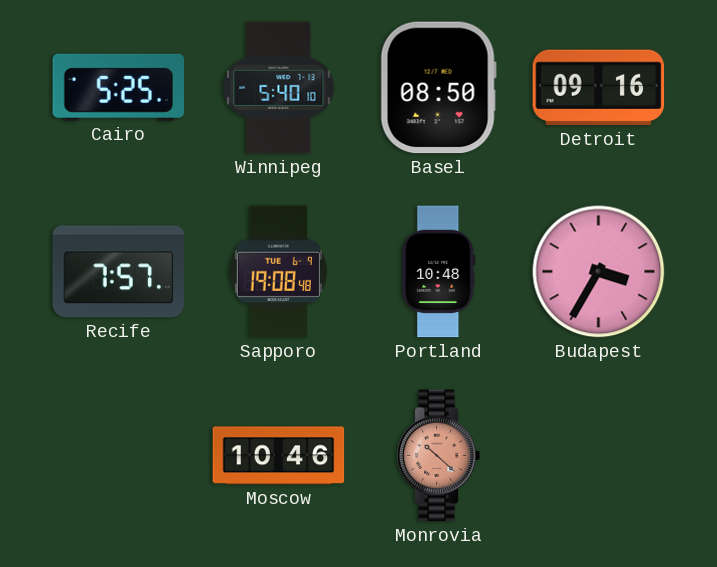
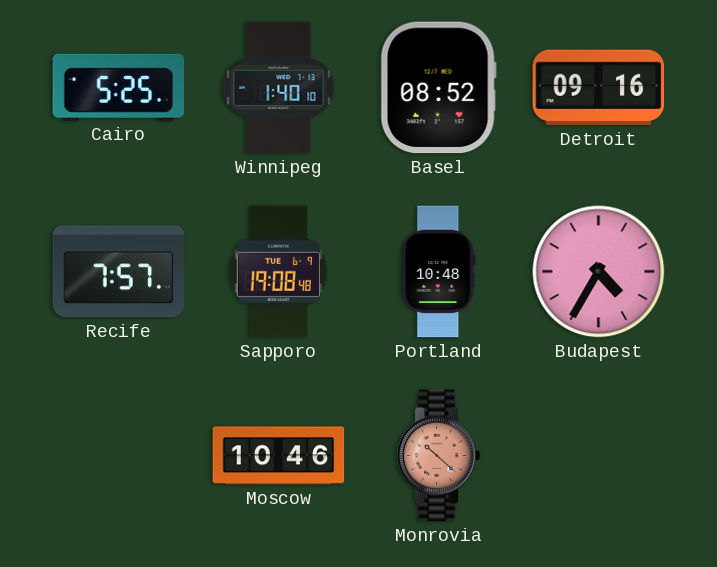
Winnipeg: 5:40 -> 1:40 (279, 88)
Basel: 08:50 -> 08:52 (438, 88)
Budapest: 3:35 -> 4:35 (599, 272)
